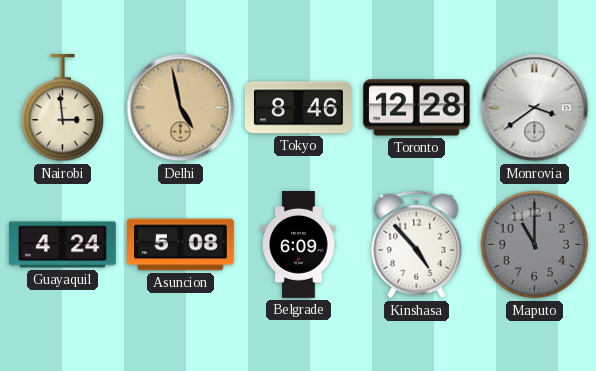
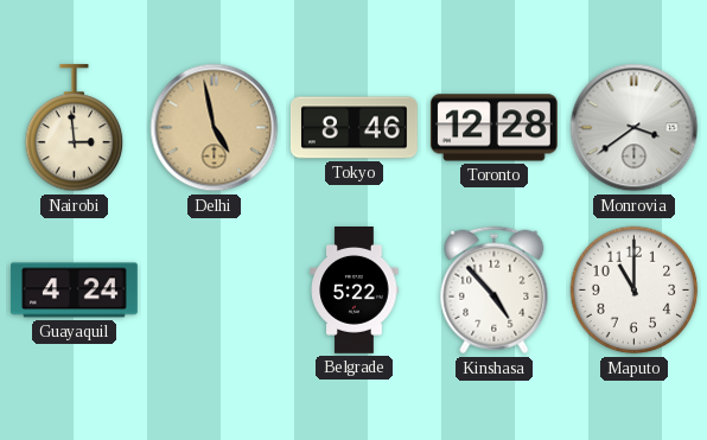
Asuncion: 5:08 -> none (181, 245)
Belgrade: 6:09 -> 5:22 (355, 291)
Maputo dial: grey -> white (635, 291)
